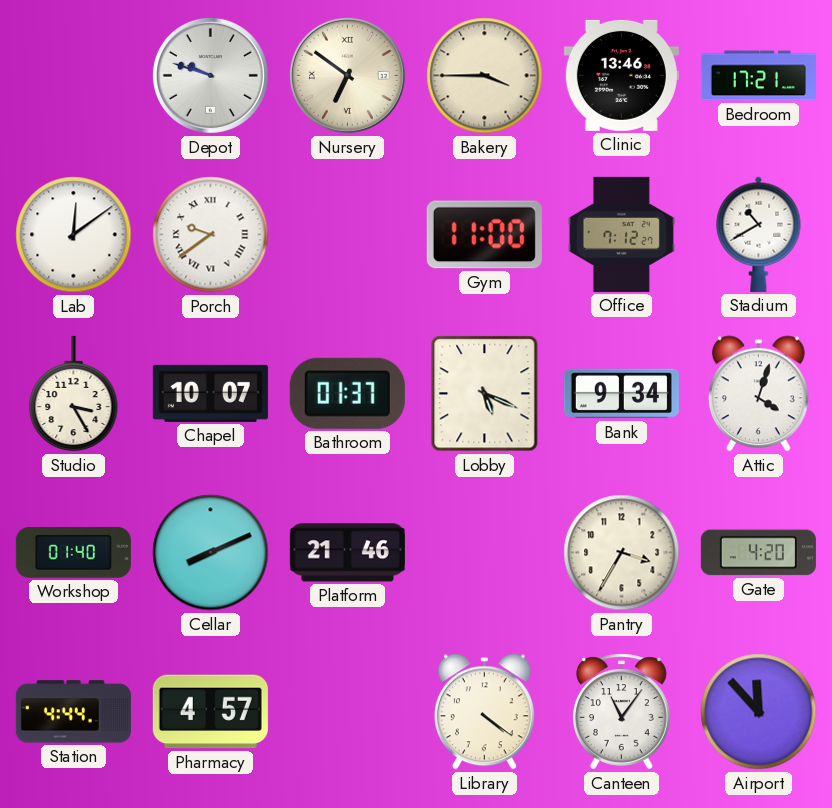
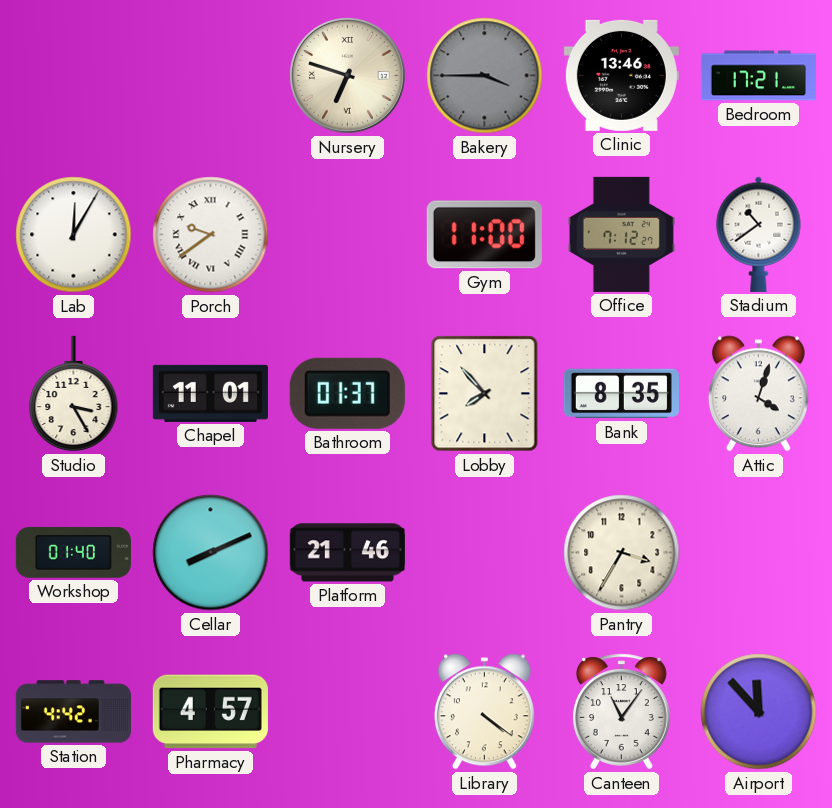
Depot: 9:48 -> none (210, 75)
Nursery: 6:51 -> 6:48 (347, 75)
Bakery dial: cream -> grey (485, 76)
Lab: 12:09 -> 12:05 (74, 235)
Stadium: 10:40 -> 10:39 (759, 234)
Chapel: 10:07 -> 11:01 (210, 393)
Lobby: 5:19 -> 7:53 (485, 394)
Bank: 9:34 -> 8:35 (621, 394)
Gate: 4:20 -> none (758, 553)
Station: 4:44 -> 4:42 (73, 712)
